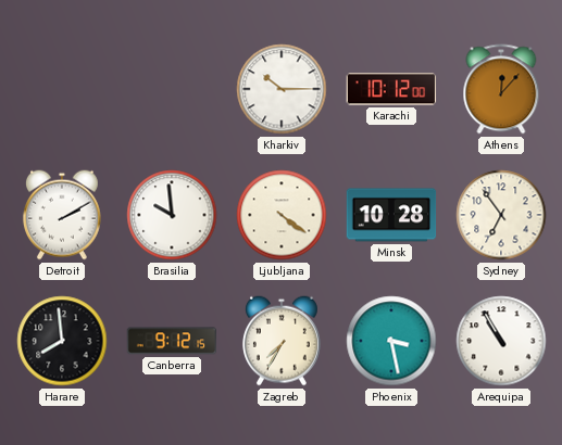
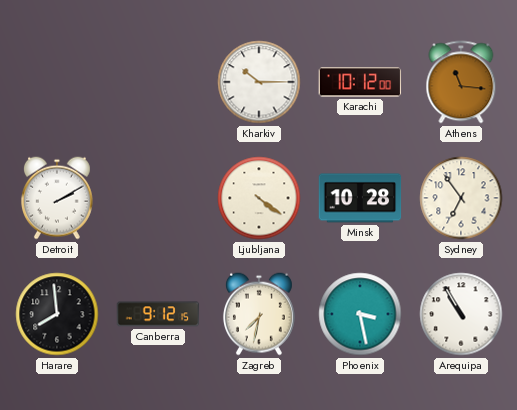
Athens: 12:07 -> 11:16 (461, 82)
Brasilia: 9:59 -> none (172, 215)
Zagreb: 7:35 -> 7:32 (259, 314)
